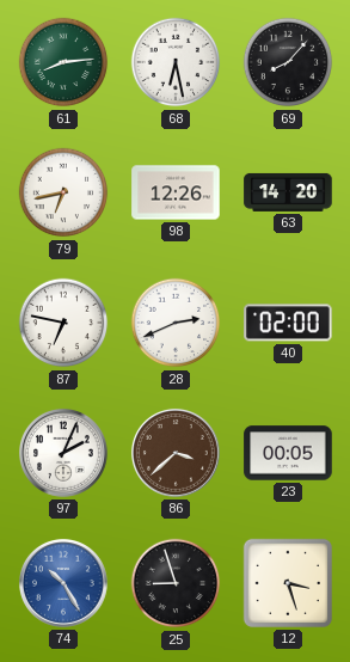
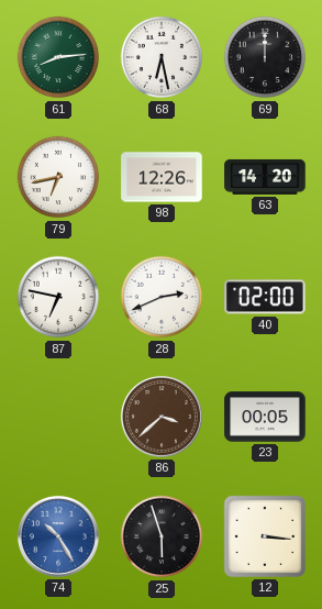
69: 8:07 -> 12:00 (265, 57)
97: 2:04 -> none (63, 453)
25: 8:57 -> 5:57 (162, 536)
12: 3:27 -> 3:16 (265, 536)
